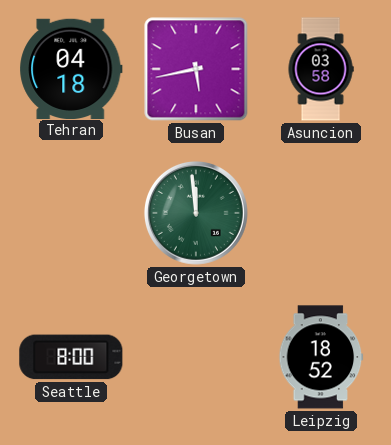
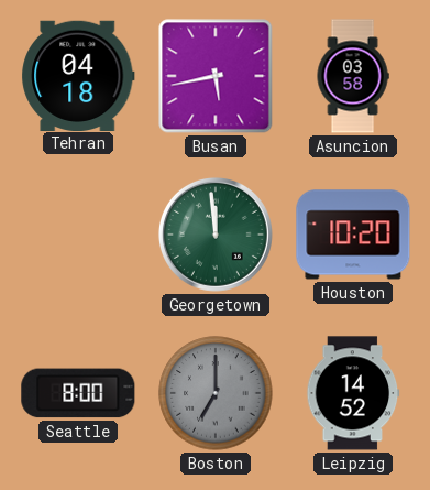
Houston: none -> 10:20 (353, 235)
Boston: none -> 7:00 (216, 393)
Leipzig: 18:52 -> 14:52 (353, 393)
